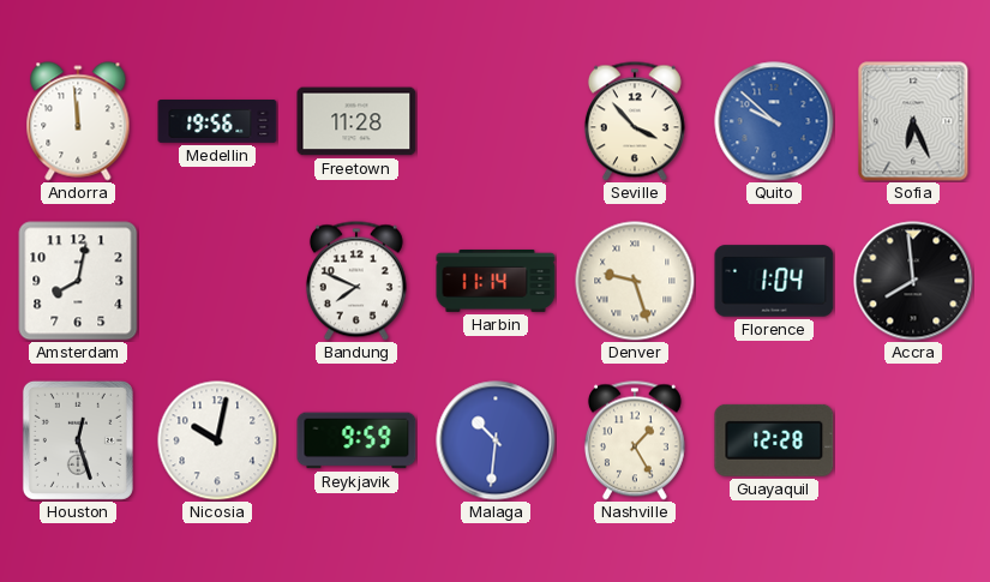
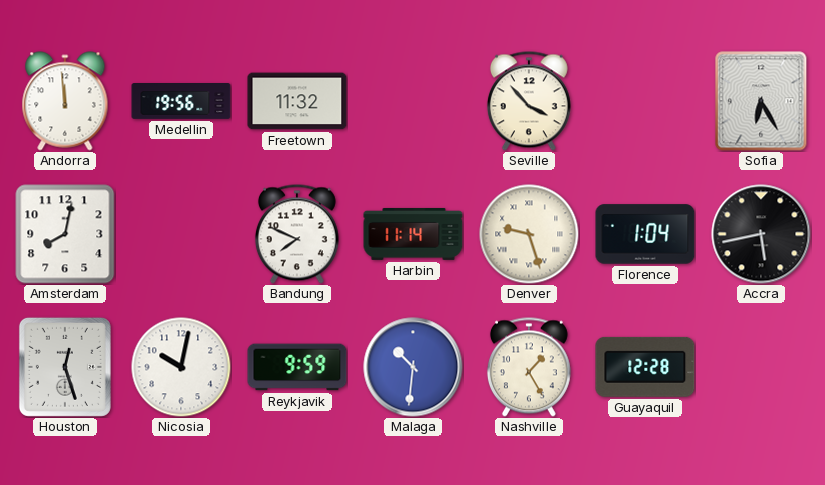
Freetown: 11:28 -> 11:32 (297, 101)
Quito: 9:52 -> none (774, 121)
Sofia: 6:26 -> 6:25 (761, 101)
Accra: 7:59 -> 5:43 (761, 234)
